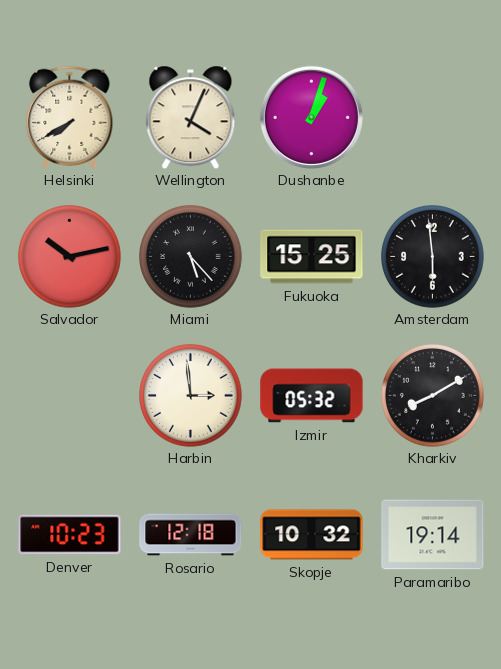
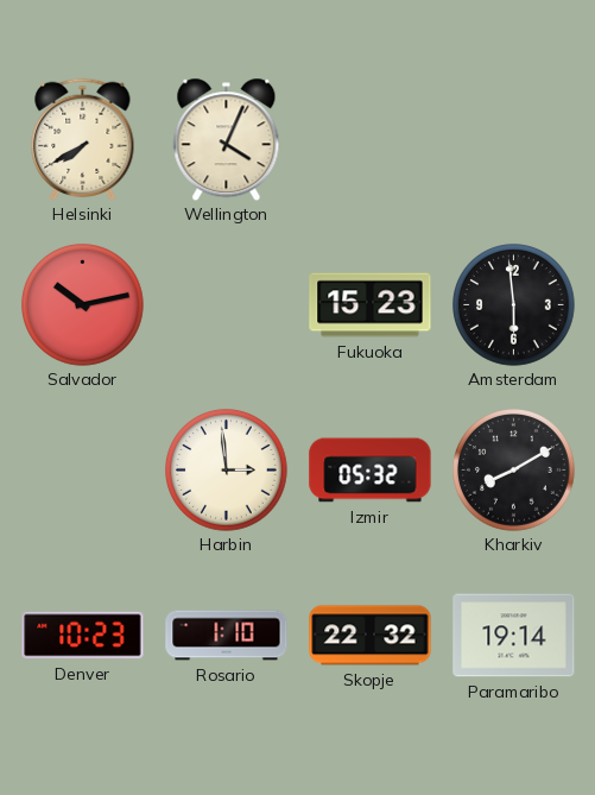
Dushanbe: 1:03 -> none (311, 117)
Miami: 5:23 -> none (191, 257)
Fukuoka: 15:25 -> 15:23 (371, 305)
Rosario: 12:18 -> 1:10 (227, 636)
Skopje: 10:32 -> 22:32 (371, 636)
